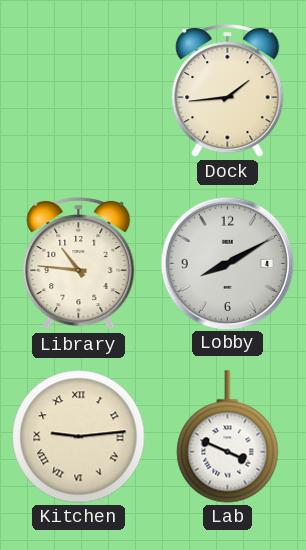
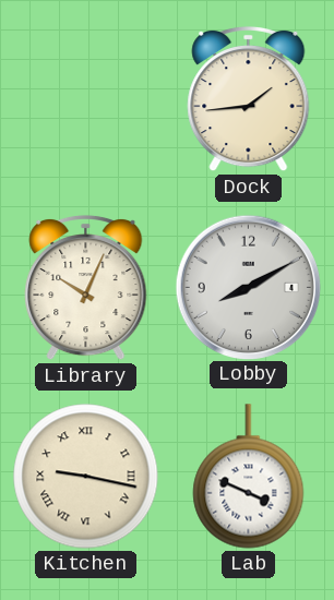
Library: 10:46 -> 10:04 (86, 288)
Kitchen: 9:14 -> 9:17 (86, 477)
